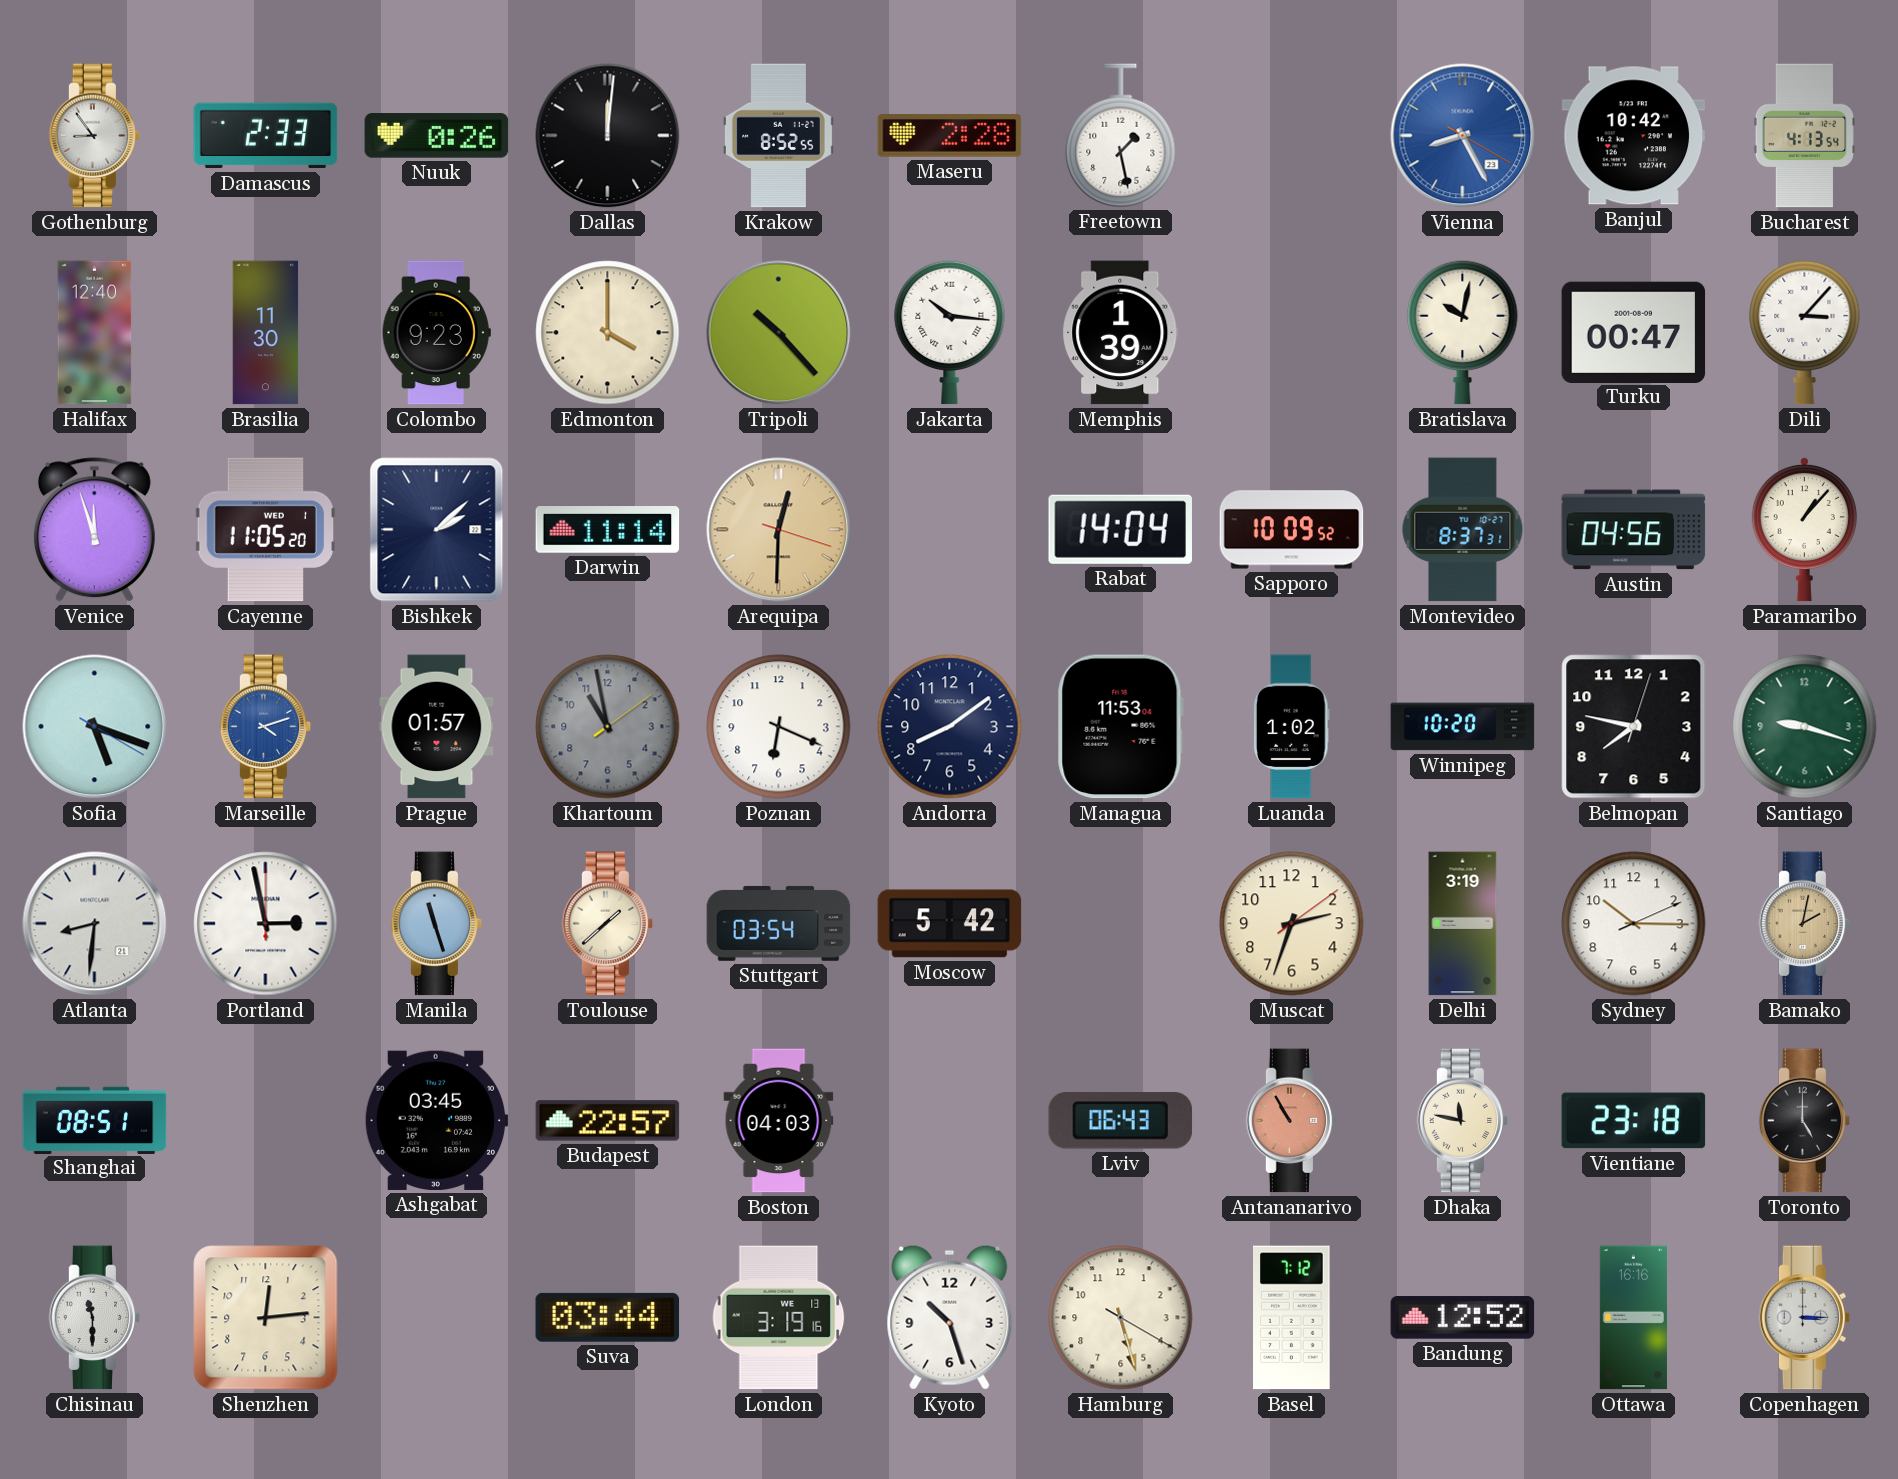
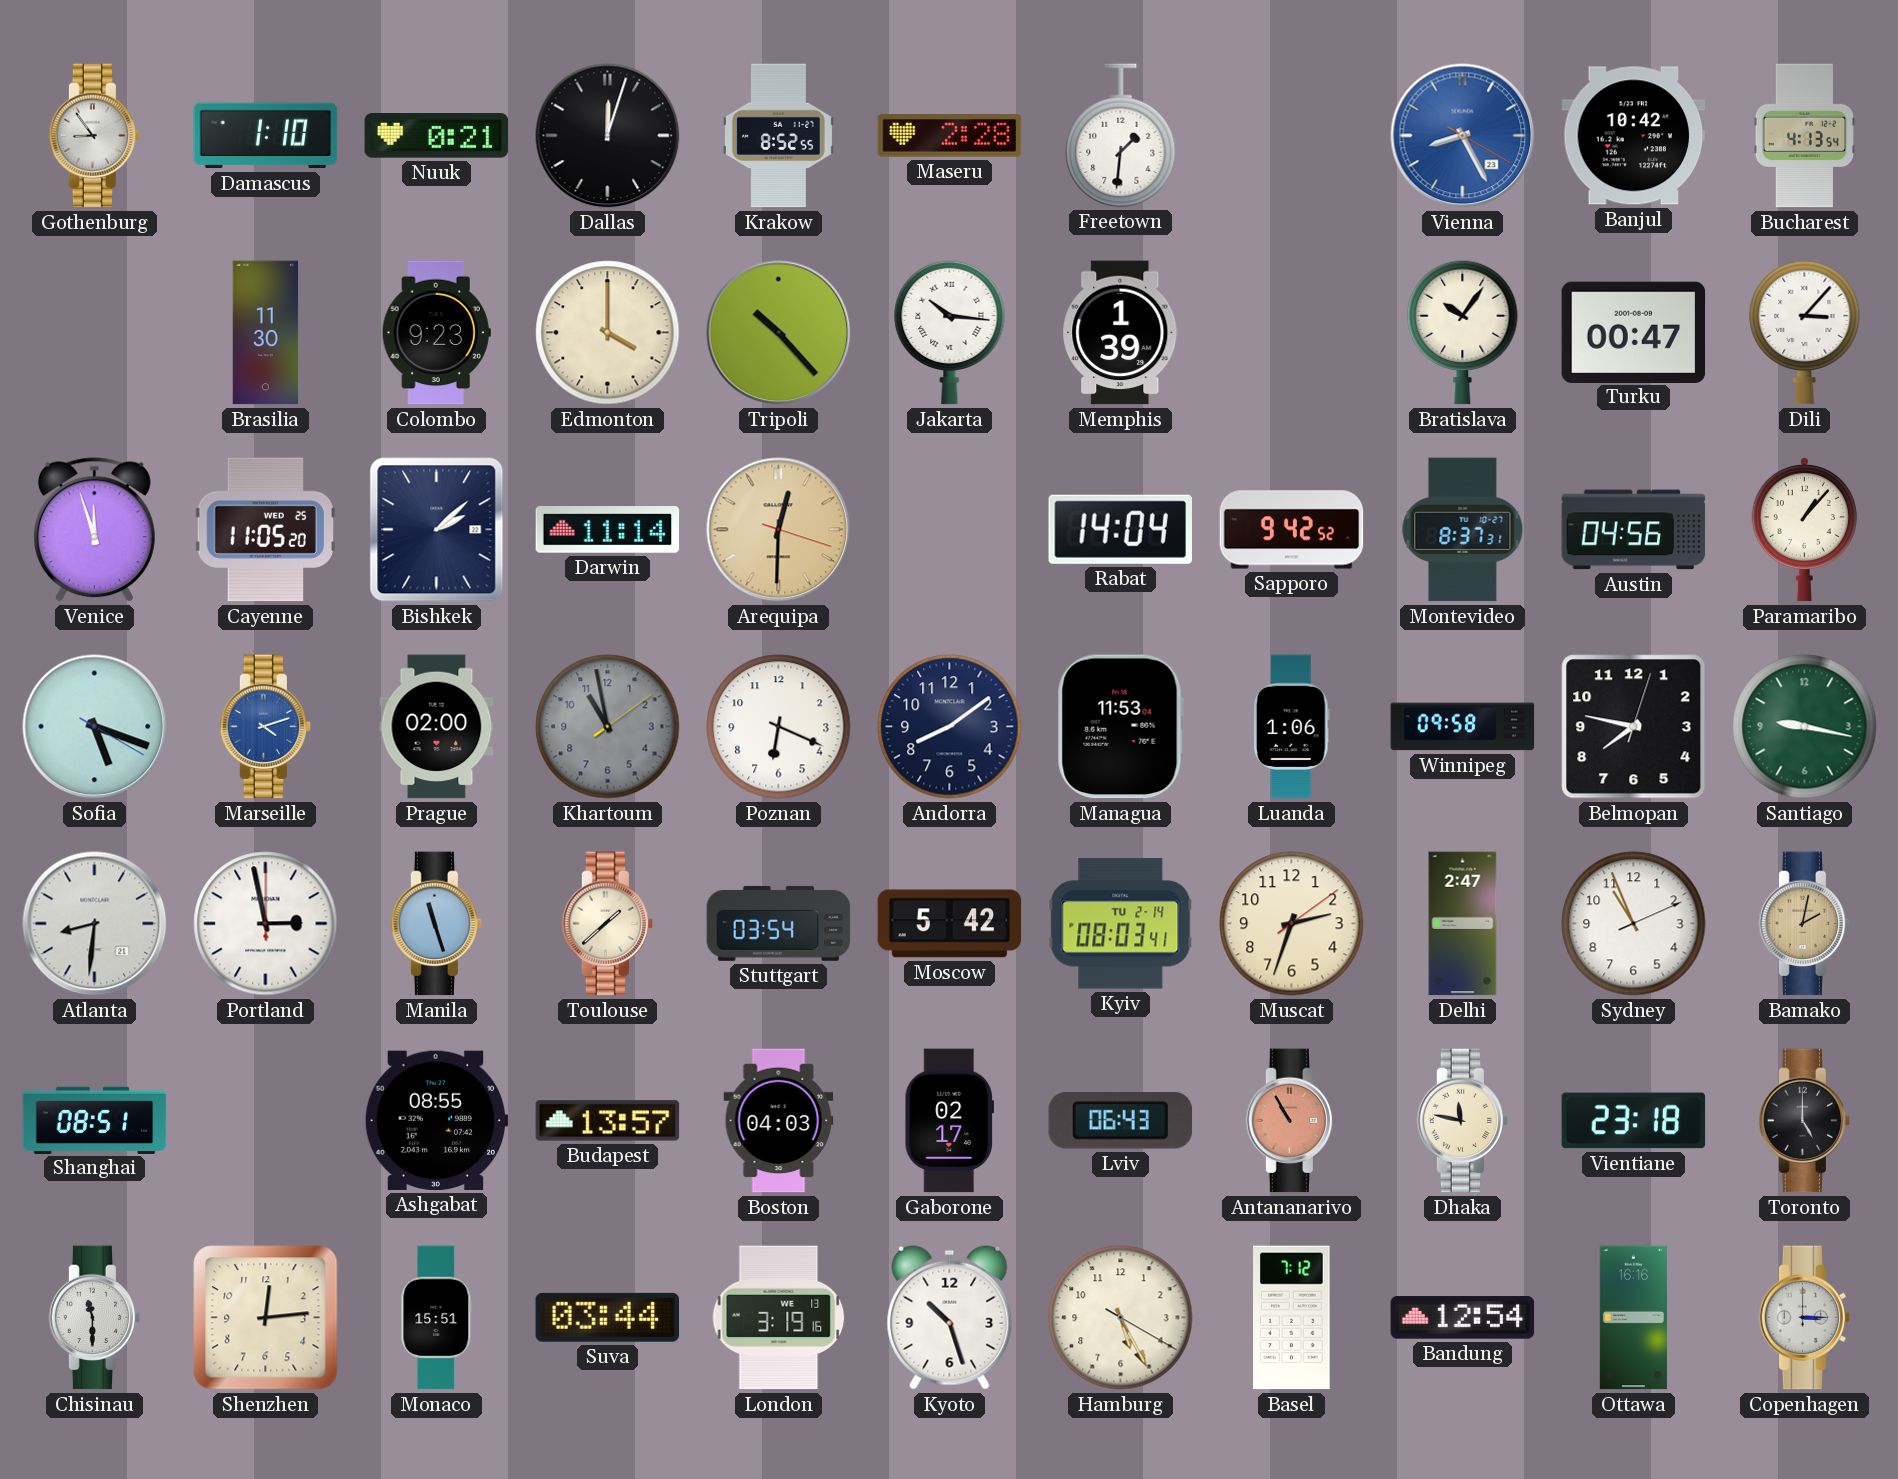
Damascus: 2:33 -> 1:10 (266, 136)
Nuuk: 0:26 -> 0:21 (437, 136)
Dallas: 12:01 -> 12:03 (608, 136)
Freetown: 1:28 -> 1:31 (1121, 135)
Halifax: 12:40 -> none (95, 333)
Bratislava: 10:02 -> 10:06 (1463, 332)
Cayenne date: WED 1 -> WED 25 (265, 530)
Sapporo: 10:09 -> 9:42 (1292, 530)
Prague: 01:57 -> 02:00 (437, 727)
Luanda: 1:02 -> 1:06 (1291, 727)
Winnipeg: 10:20 -> 09:58 (1463, 727)
Santiago: 9:18 -> 9:17 (1805, 727)
Kyiv: none -> 08:03 (1121, 924)
Delhi: 3:19 -> 2:47 (1463, 924)
Sydney: 10:15 -> 10:56 (1634, 924)
Ashgabat: 03:45 -> 08:55 (436, 1120)
Budapest: 22:57 -> 13:57 (608, 1121)
Gaborone: none -> 02:17 (949, 1121)
Monaco: none -> 15:51 (437, 1318)
Hamburg: 5:27 -> 5:25 (1121, 1318)
Bandung: 12:52 -> 12:54 (1463, 1318)
